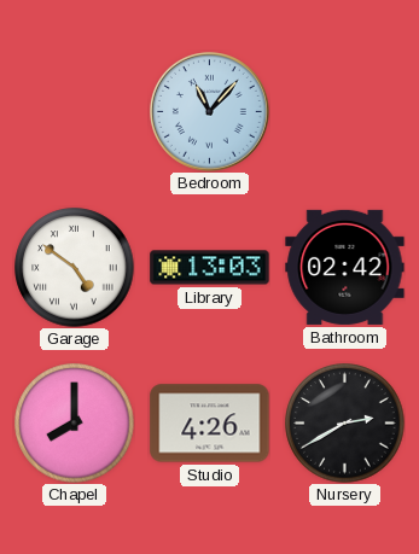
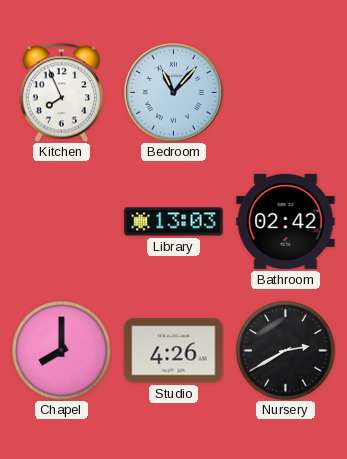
Kitchen: none -> 7:56 (62, 92)
Garage: 4:51 -> none (75, 268)
